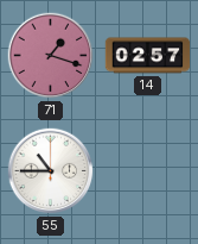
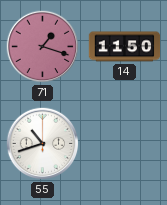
14: 02:57 -> 11:50 (125, 47)
55: 10:45 -> 10:42 (43, 144)
